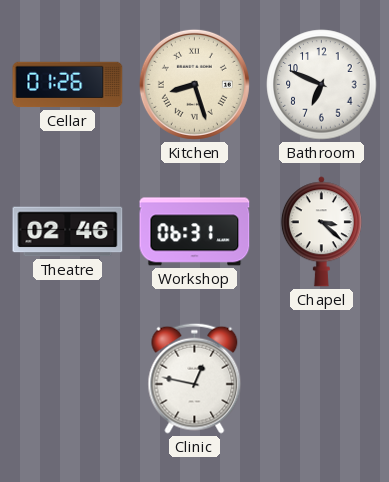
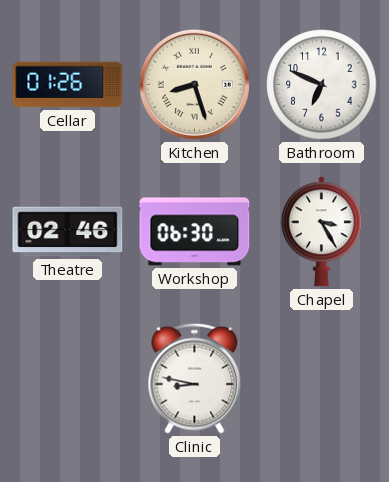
Workshop: 06:31 -> 06:30 (195, 232)
Chapel: 3:22 -> 3:25 (321, 232)
Clinic: 12:47 -> 8:47 (195, 378)
